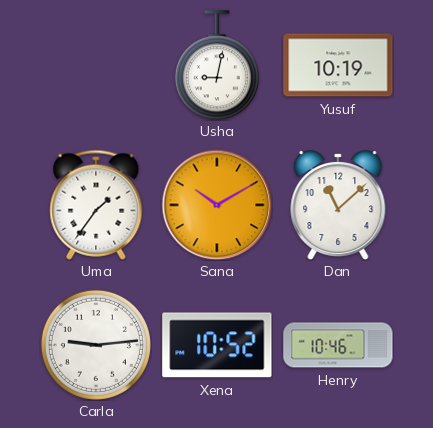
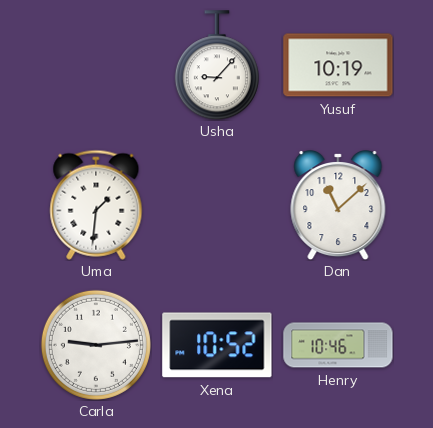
Usha: 9:02 -> 9:07 (217, 65)
Uma: 1:36 -> 1:31 (96, 205)
Sana: 10:10 -> none (217, 205)
